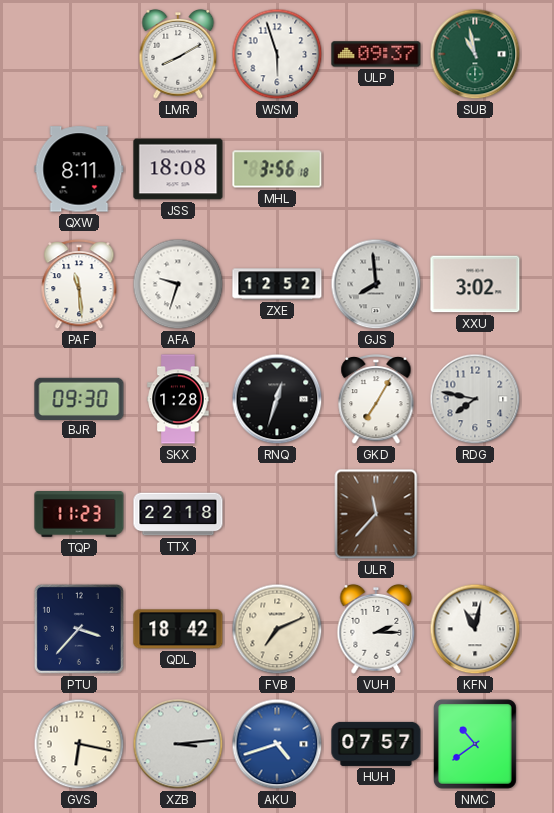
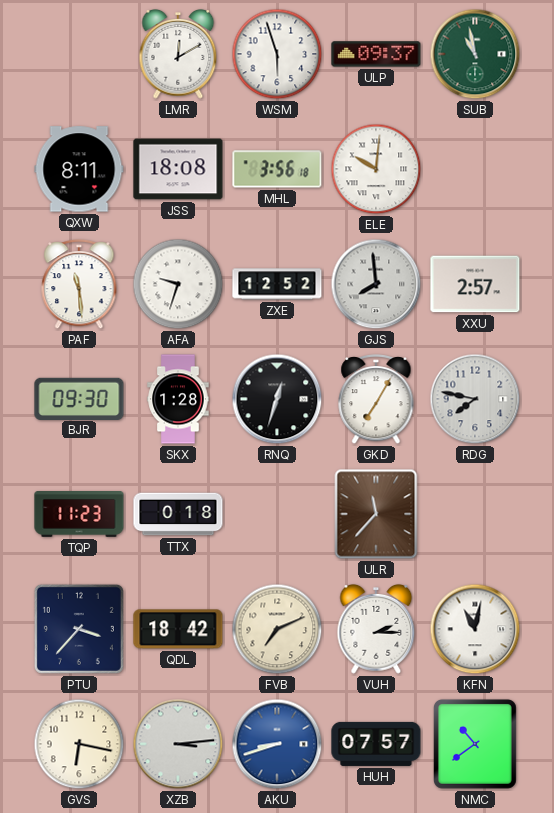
LMR: 8:10 -> 12:10 (178, 55)
ELE: none -> 10:01 (376, 169)
XXU: 3:02 -> 2:57 (475, 284)
TTX: 22:18 -> 0:18 (178, 514)
AKU: 4:42 -> 8:42 (277, 744)
